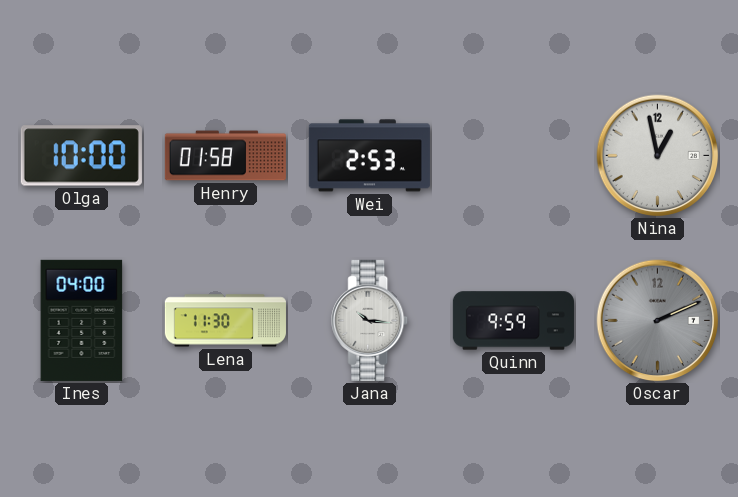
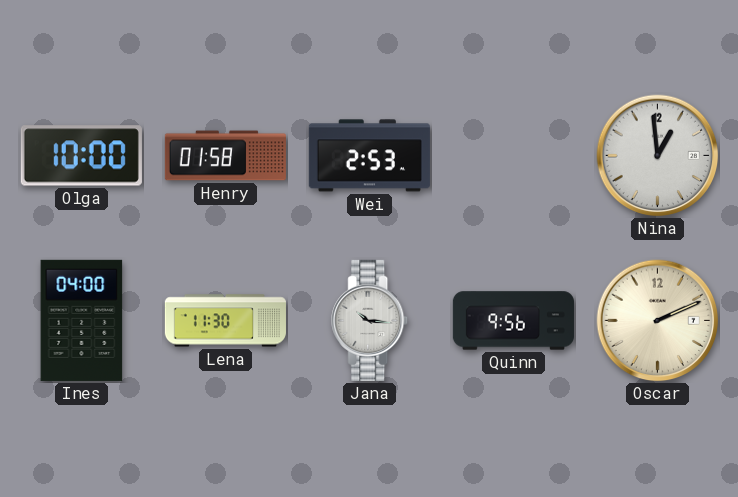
Nina: 12:58 -> 12:59 (658, 156)
Quinn: 9:59 -> 9:56 (513, 321)
Oscar dial: grey -> cream (658, 321)
